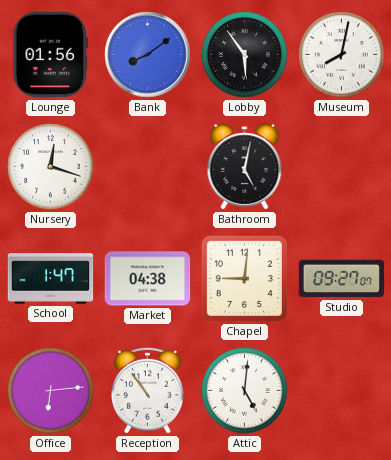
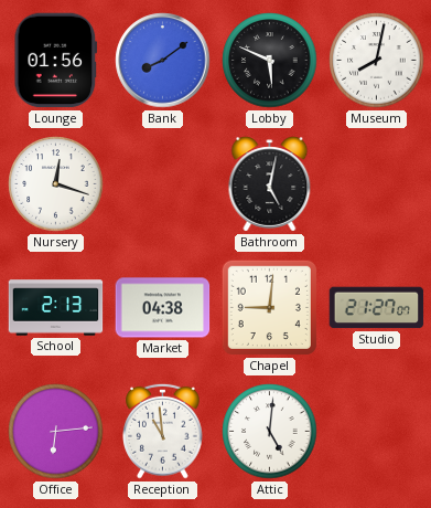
Lobby: 5:54 -> 5:49 (270, 61)
School: 1:47 -> 2:13 (56, 308)
Studio: 09:27 -> 21:27 (377, 308)
Reception: 10:54 -> 10:59 (163, 431)
